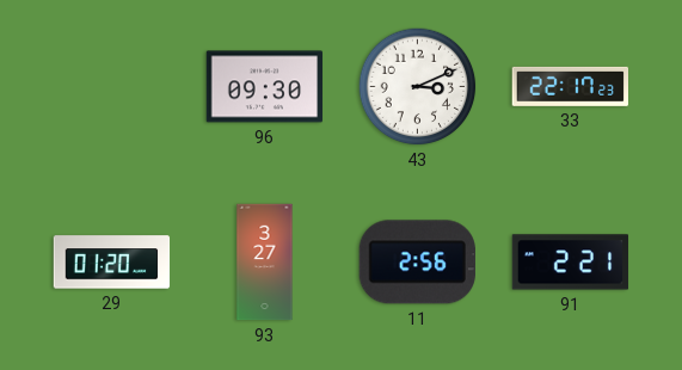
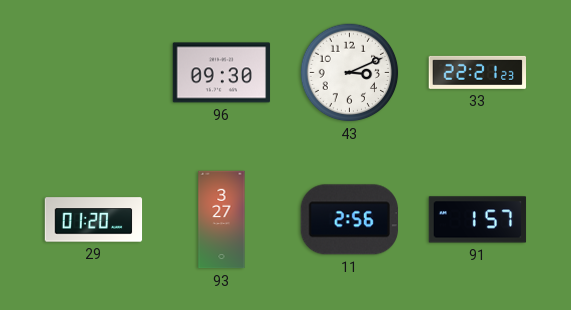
33: 22:17 -> 22:21 (477, 72)
91: 2:21 -> 1:57 (478, 220)
